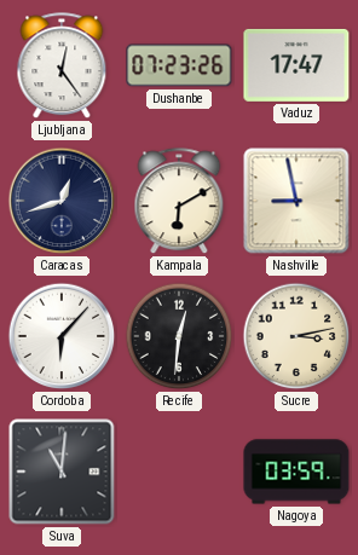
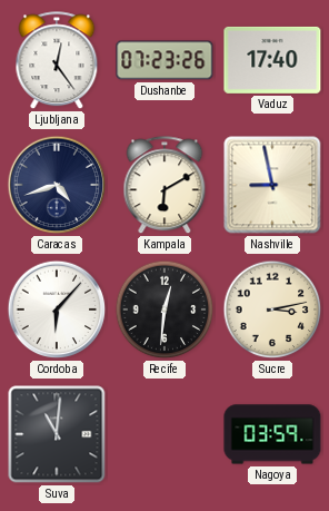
Vaduz: 17:47 -> 17:40 (272, 60)
Caracas: 12:42 -> 4:42 (57, 185)
